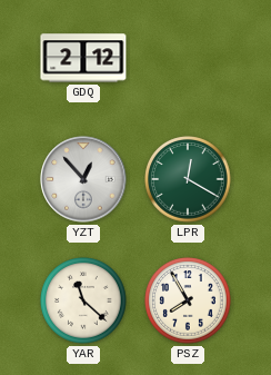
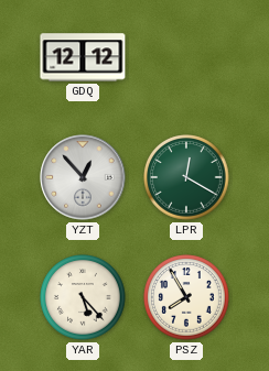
GDQ: 2:12 -> 12:12 (83, 57)
YAR: 11:22 -> 5:23 (83, 297)
